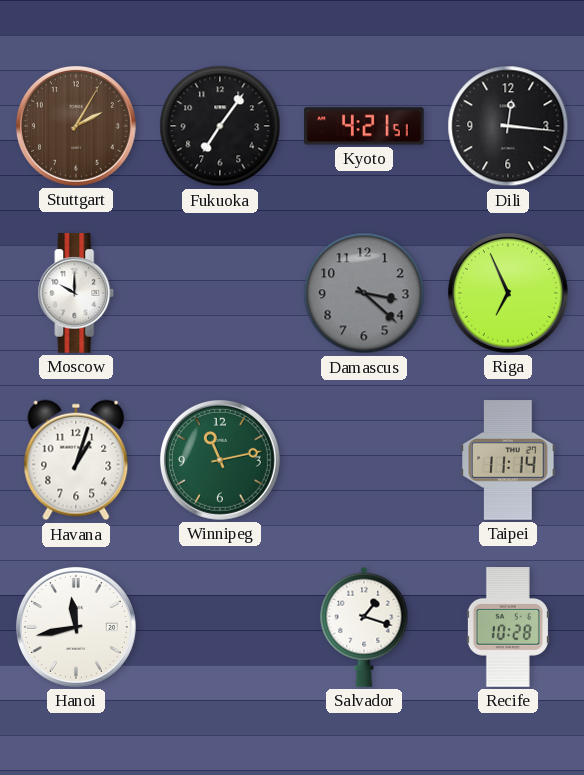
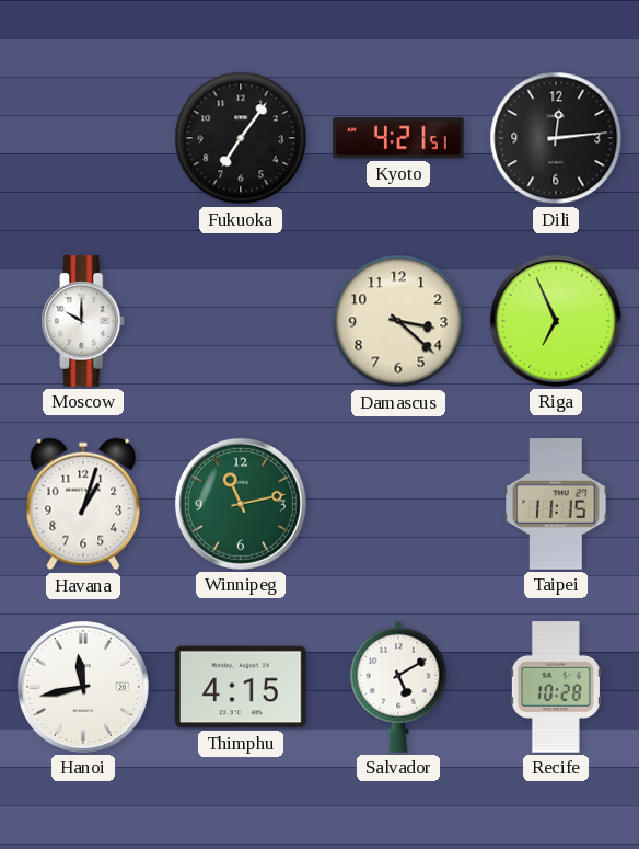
Stuttgart: 2:05 -> none (76, 126)
Dili: 12:16 -> 12:14 (556, 138)
Damascus dial: grey -> cream (398, 321)
Taipei: 11:14 -> 11:15 (556, 504)
Thimphu: none -> 4:15 (241, 687)
Salvador: 1:18 -> 5:10 (398, 687)
